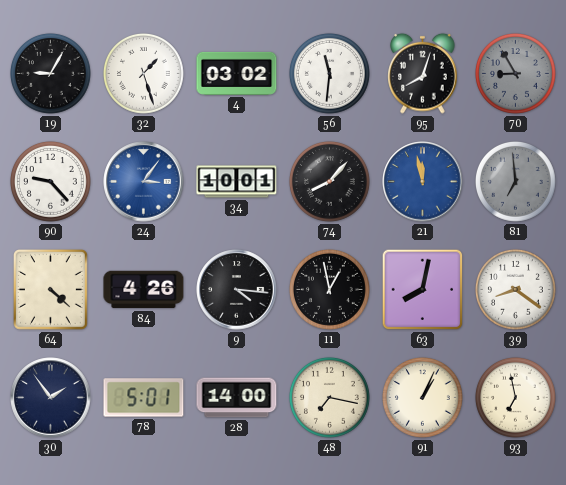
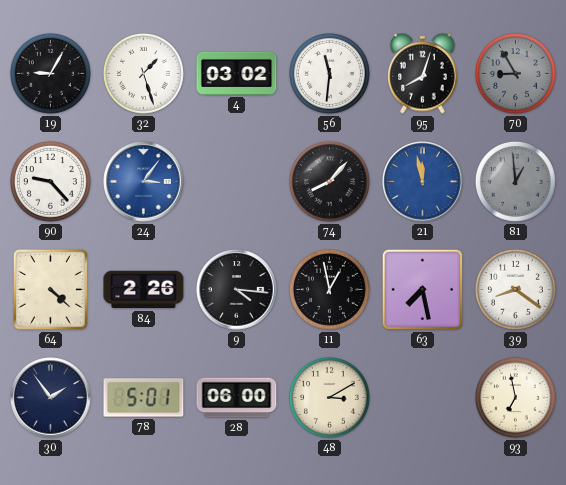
34: 10:01 -> none (237, 182)
81: 6:59 -> 12:59 (516, 182)
84: 4:26 -> 2:26 (144, 290)
63: 8:02 -> 7:28 (423, 290)
28: 14:00 -> 06:00 (237, 398)
48: 7:17 -> 3:10 (330, 398)
91: 1:04 -> none (423, 398)
